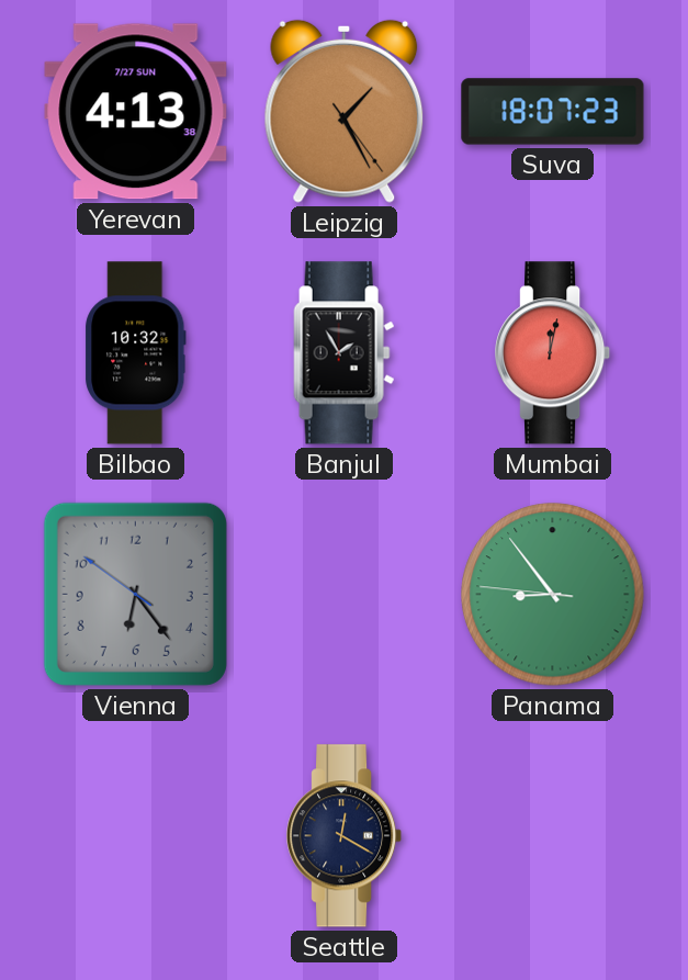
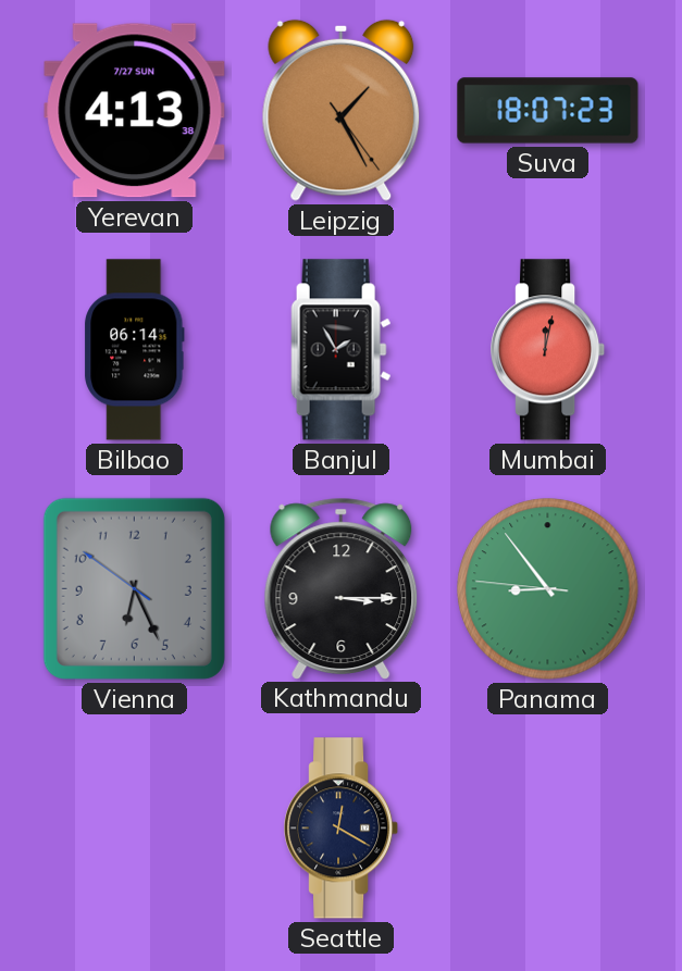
Bilbao: 10:32 -> 06:14 (135, 350)
Vienna: 6:23 -> 6:25 (134, 588)
Kathmandu: none -> 3:15 (342, 588)
